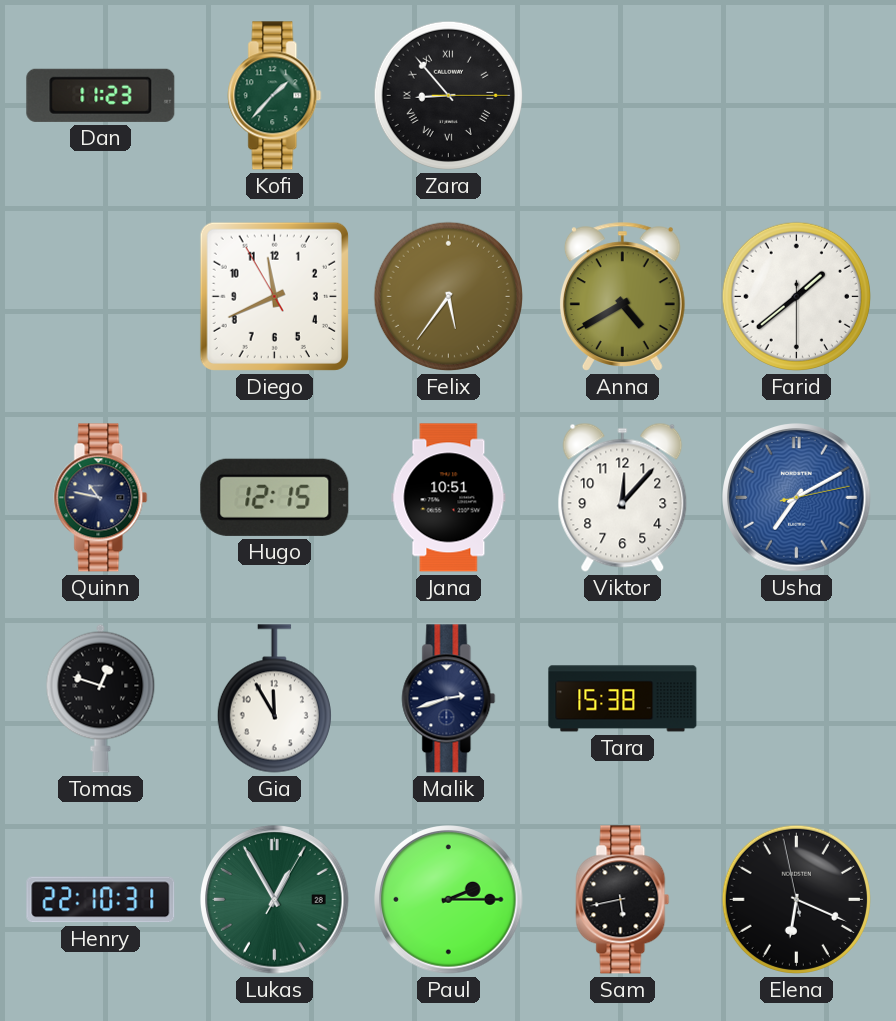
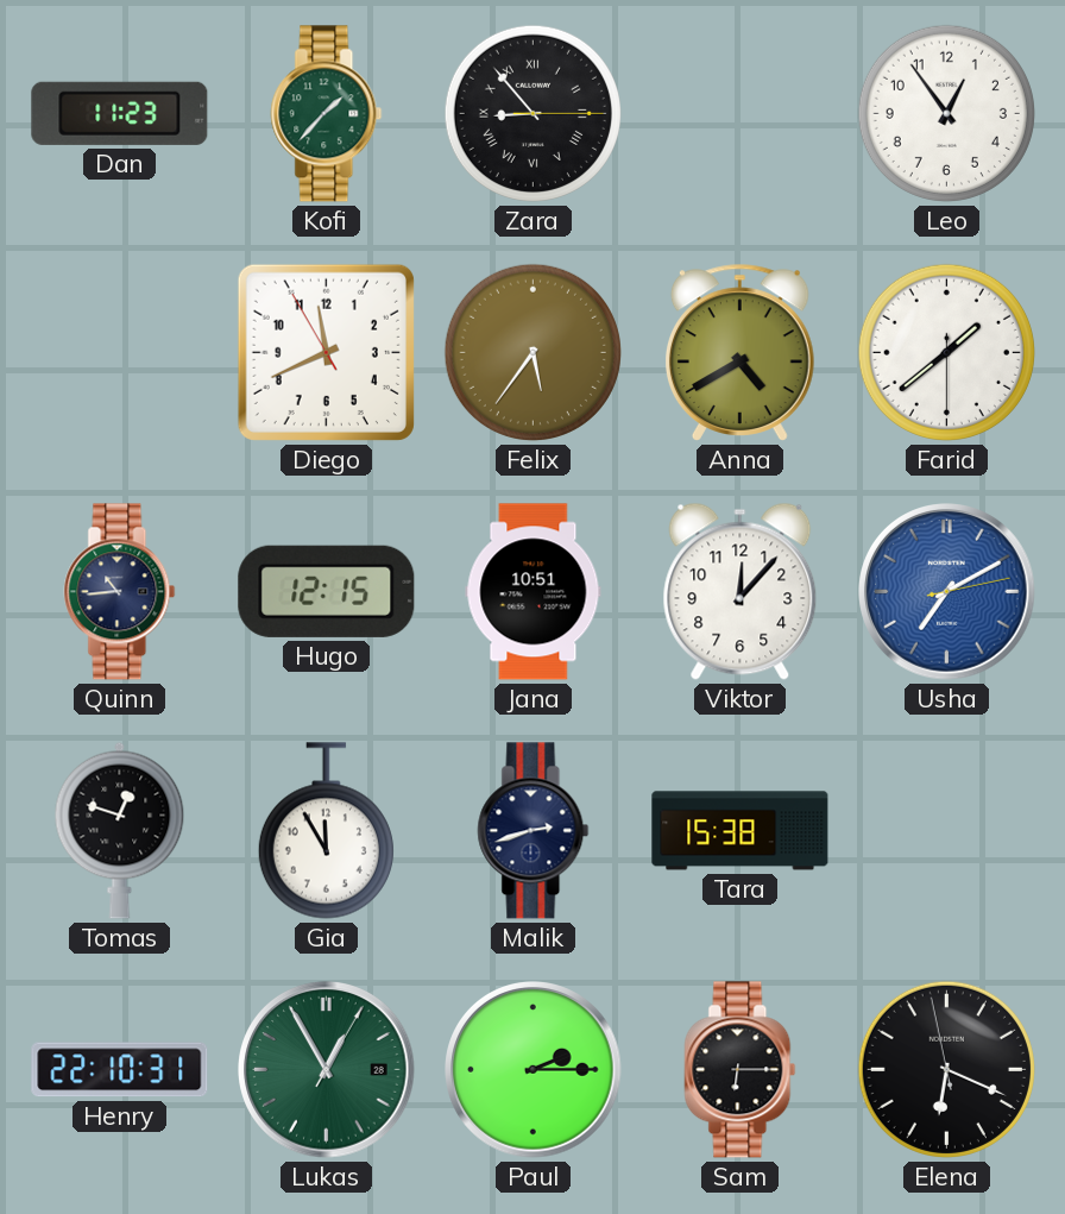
Leo: none -> 12:54 (946, 113)
Quinn: 10:47 -> 10:44 (120, 592)
Sam: 5:43 -> 6:15 (741, 1070)
